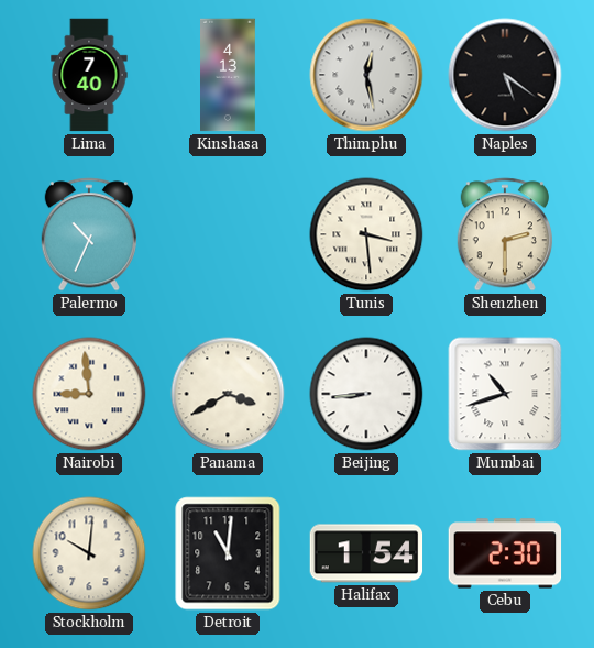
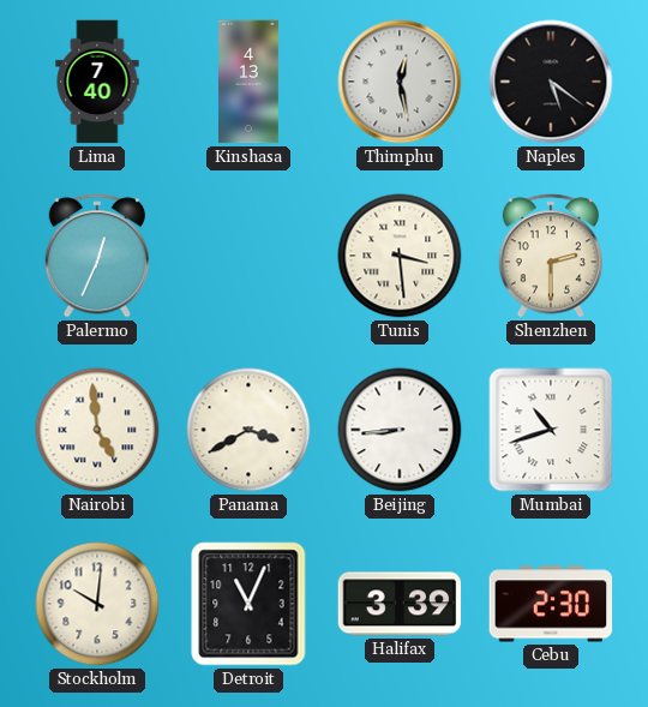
Palermo: 10:34 -> 12:34 (96, 256)
Nairobi: 8:59 -> 4:59 (97, 430)
Detroit: 11:01 -> 11:04 (248, 604)
Halifax: 1:54 -> 3:39 (400, 604)
